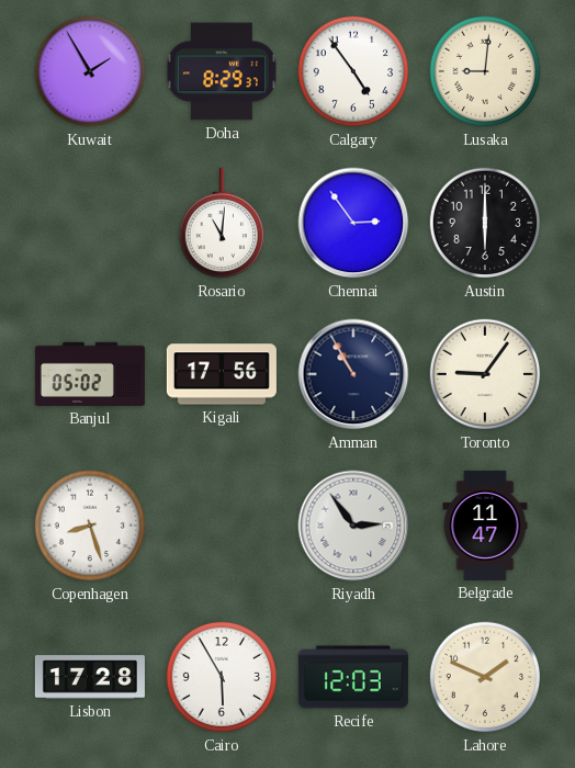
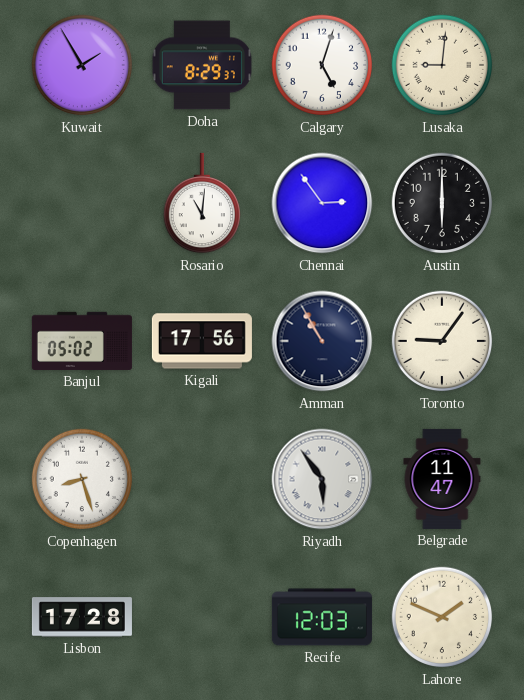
Calgary: 4:54 -> 5:03 (322, 65)
Riyadh: 2:54 -> 5:54 (322, 479)
Cairo: 5:55 -> none (222, 677)
